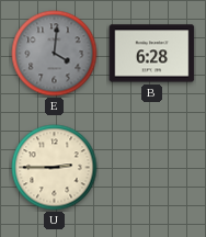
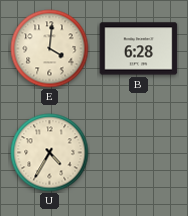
E dial: grey -> cream (50, 49)
U: 2:45 -> 4:35 (50, 153)
